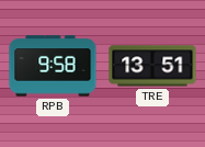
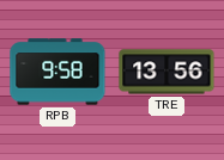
TRE: 13:51 -> 13:56 (167, 72)
